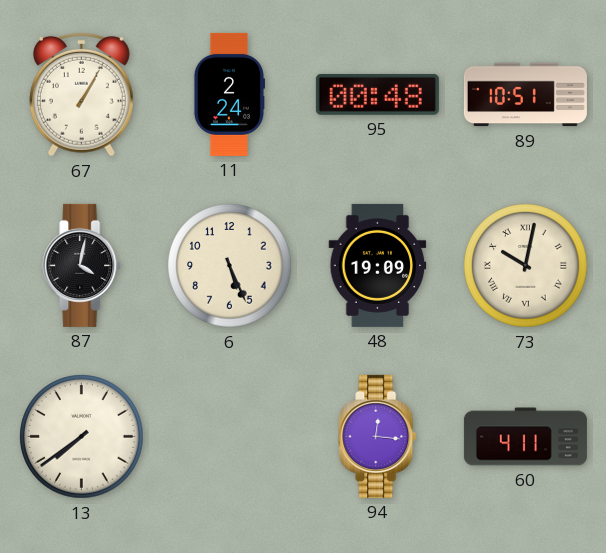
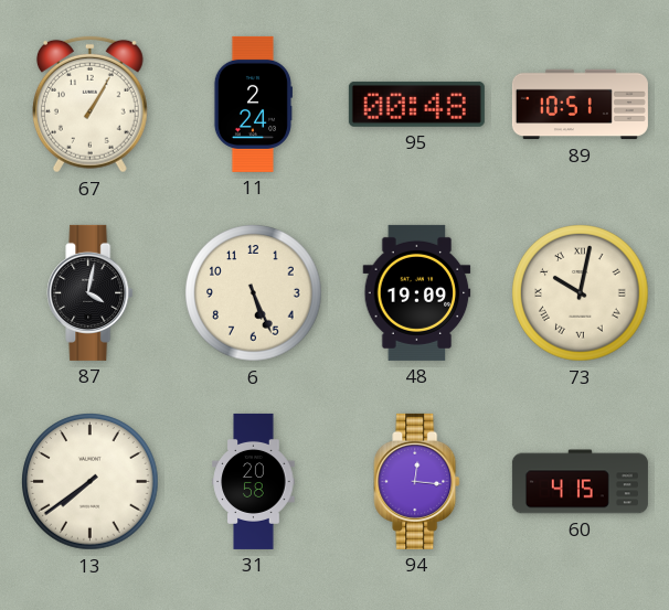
31: none -> 20:58 (254, 481)
60: 4:11 -> 4:15 (580, 482)
